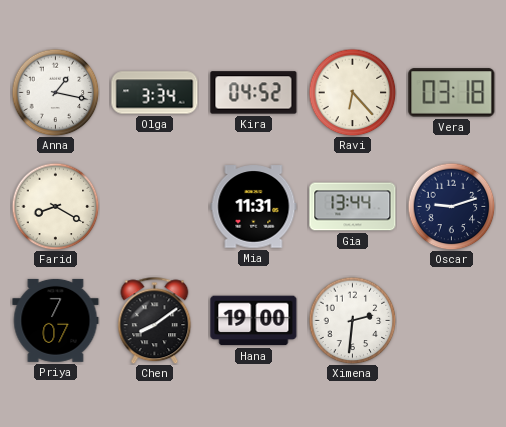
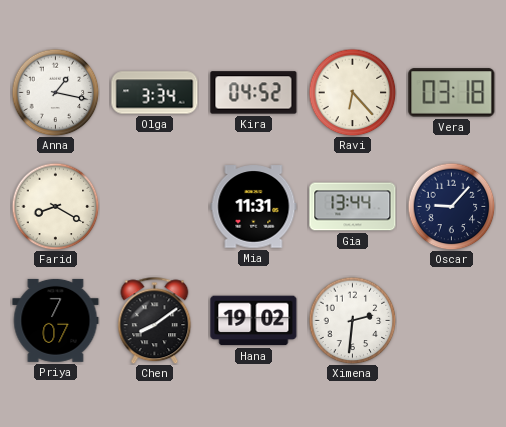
Oscar: 9:12 -> 9:07 (451, 206)
Hana: 19:00 -> 19:02 (254, 321)
